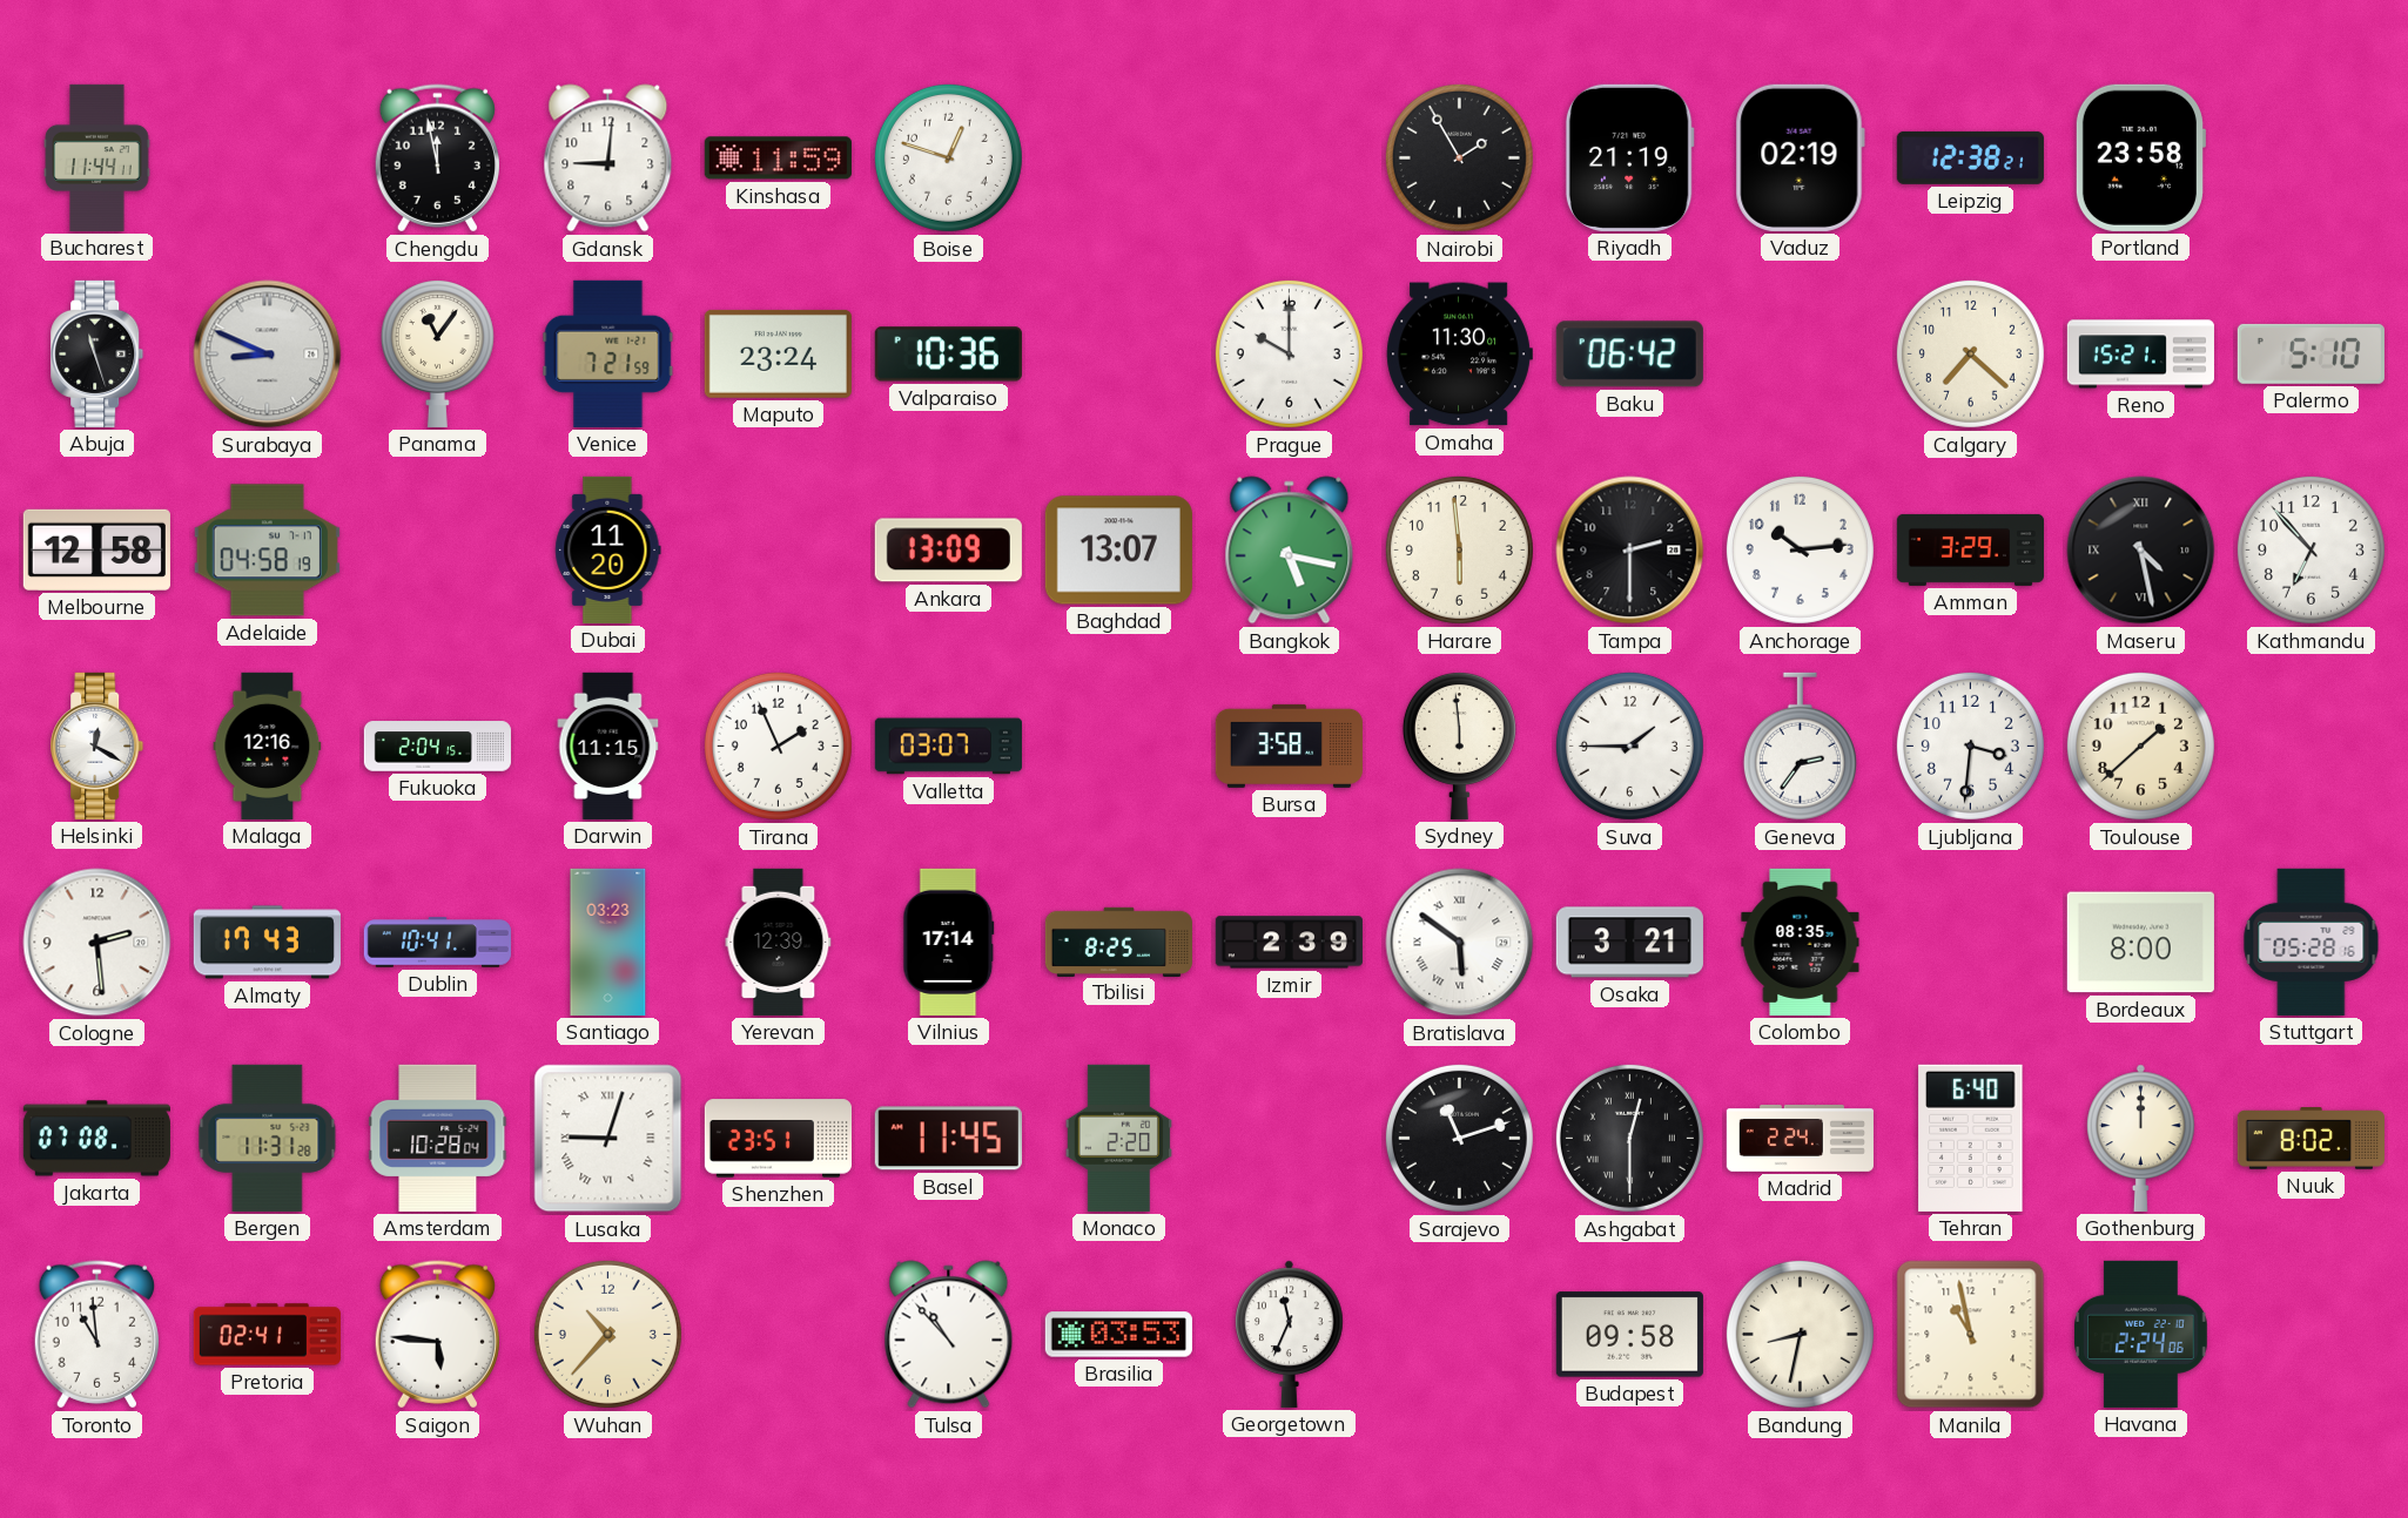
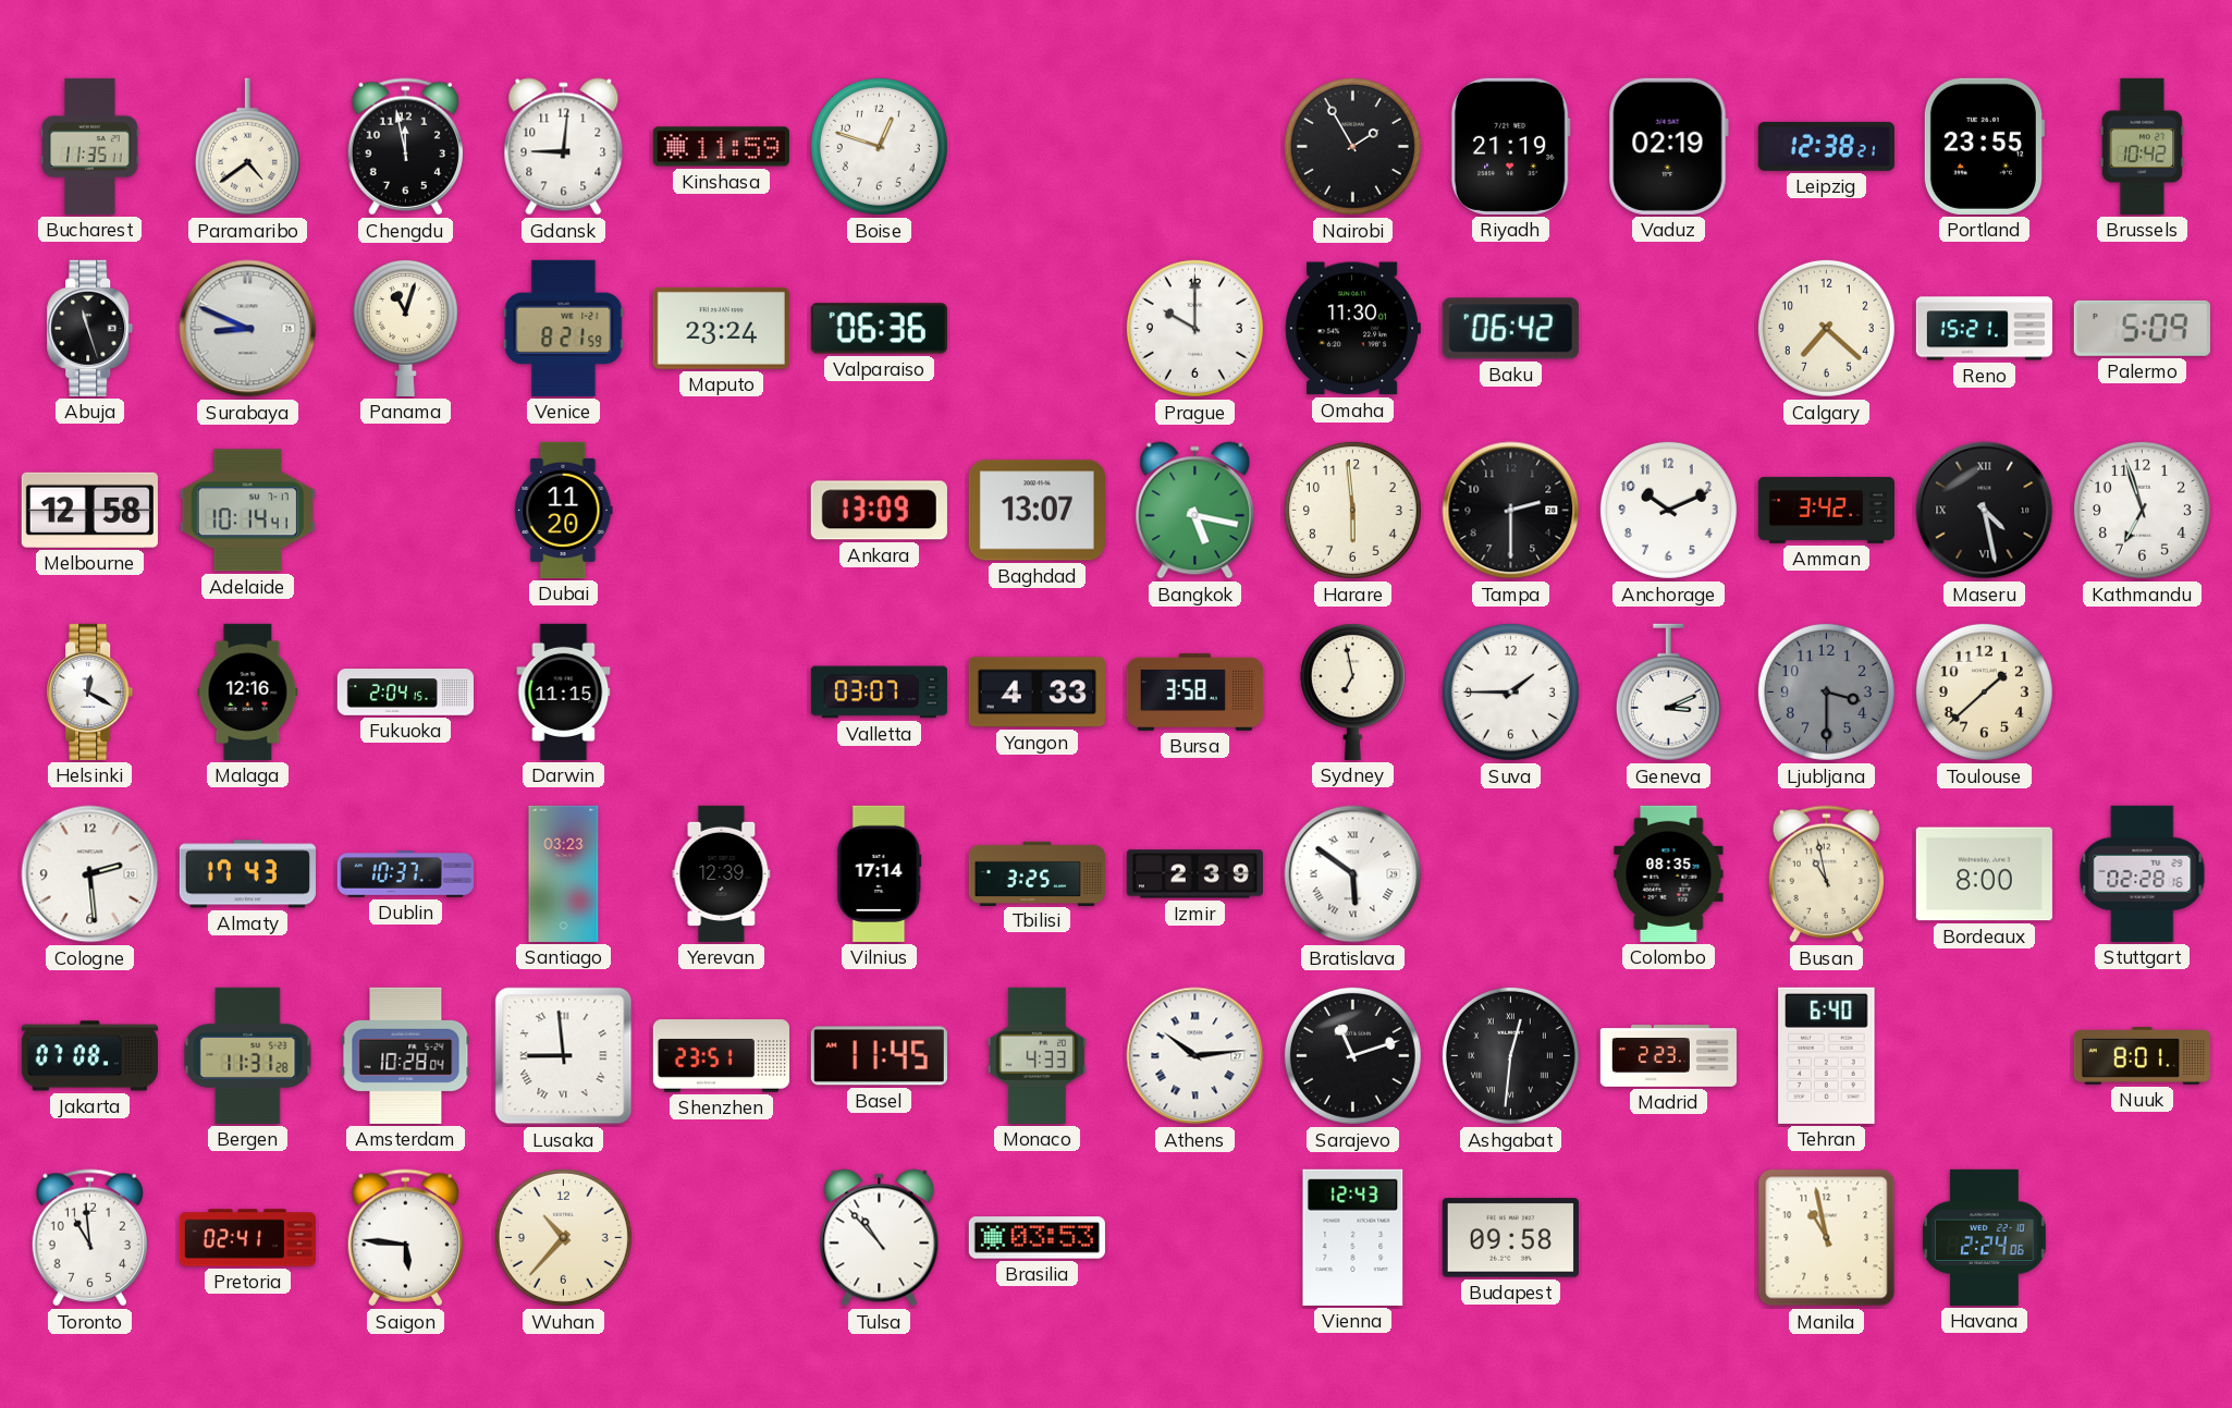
Bucharest: 11:44 -> 11:35 (90, 146)
Paramaribo: none -> 4:39 (247, 147)
Portland: 23:58 -> 23:55 (1984, 146)
Brussels: none -> 10:42 (2143, 146)
Panama: 11:06 -> 11:03 (405, 329)
Venice: 7:21 -> 8:21 (564, 328)
Valparaiso: 10:36 -> 06:36 (879, 329)
Palermo: 5:10 -> 5:09 (2142, 328)
Adelaide: 04:58 -> 10:14 (247, 511)
Anchorage: 10:14 -> 10:11 (1668, 510)
Amman: 3:29 -> 3:42 (1826, 510)
Kathmandu: 6:53 -> 6:57 (2142, 510)
Tirana: 1:56 -> none (778, 745)
Yangon: none -> 4:33 (1037, 693)
Sydney: 5:59 -> 6:58 (1352, 693)
Geneva: 2:36 -> 3:11 (1668, 693)
Ljubljana: 3:31 -> 3:30 (1826, 691)
Ljubljana dial: white -> grey (1826, 691)
Dublin: 10:41 -> 10:37 (405, 874)
Tbilisi: 8:25 -> 3:25 (1037, 873)
Osaka: 3:21 -> none (1629, 943)
Busan: none -> 10:58 (1826, 874)
Stuttgart: 05:28 -> 02:28 (2143, 873)
Lusaka: 9:03 -> 8:59 (564, 1056)
Monaco: 2:20 -> 4:33 (1037, 1055)
Athens: none -> 10:14 (1195, 1056)
Ashgabat: 12:30 -> 12:31 (1510, 1055)
Madrid: 2:24 -> 2:23 (1668, 1056)
Gothenburg: 12:00 -> none (2141, 1138)
Nuuk: 8:02 -> 8:01 (2142, 1056)
Georgetown: 11:34 -> none (1290, 1334)
Vienna: none -> 12:43 (1353, 1237)
Bandung: 8:32 -> none (1800, 1334)
